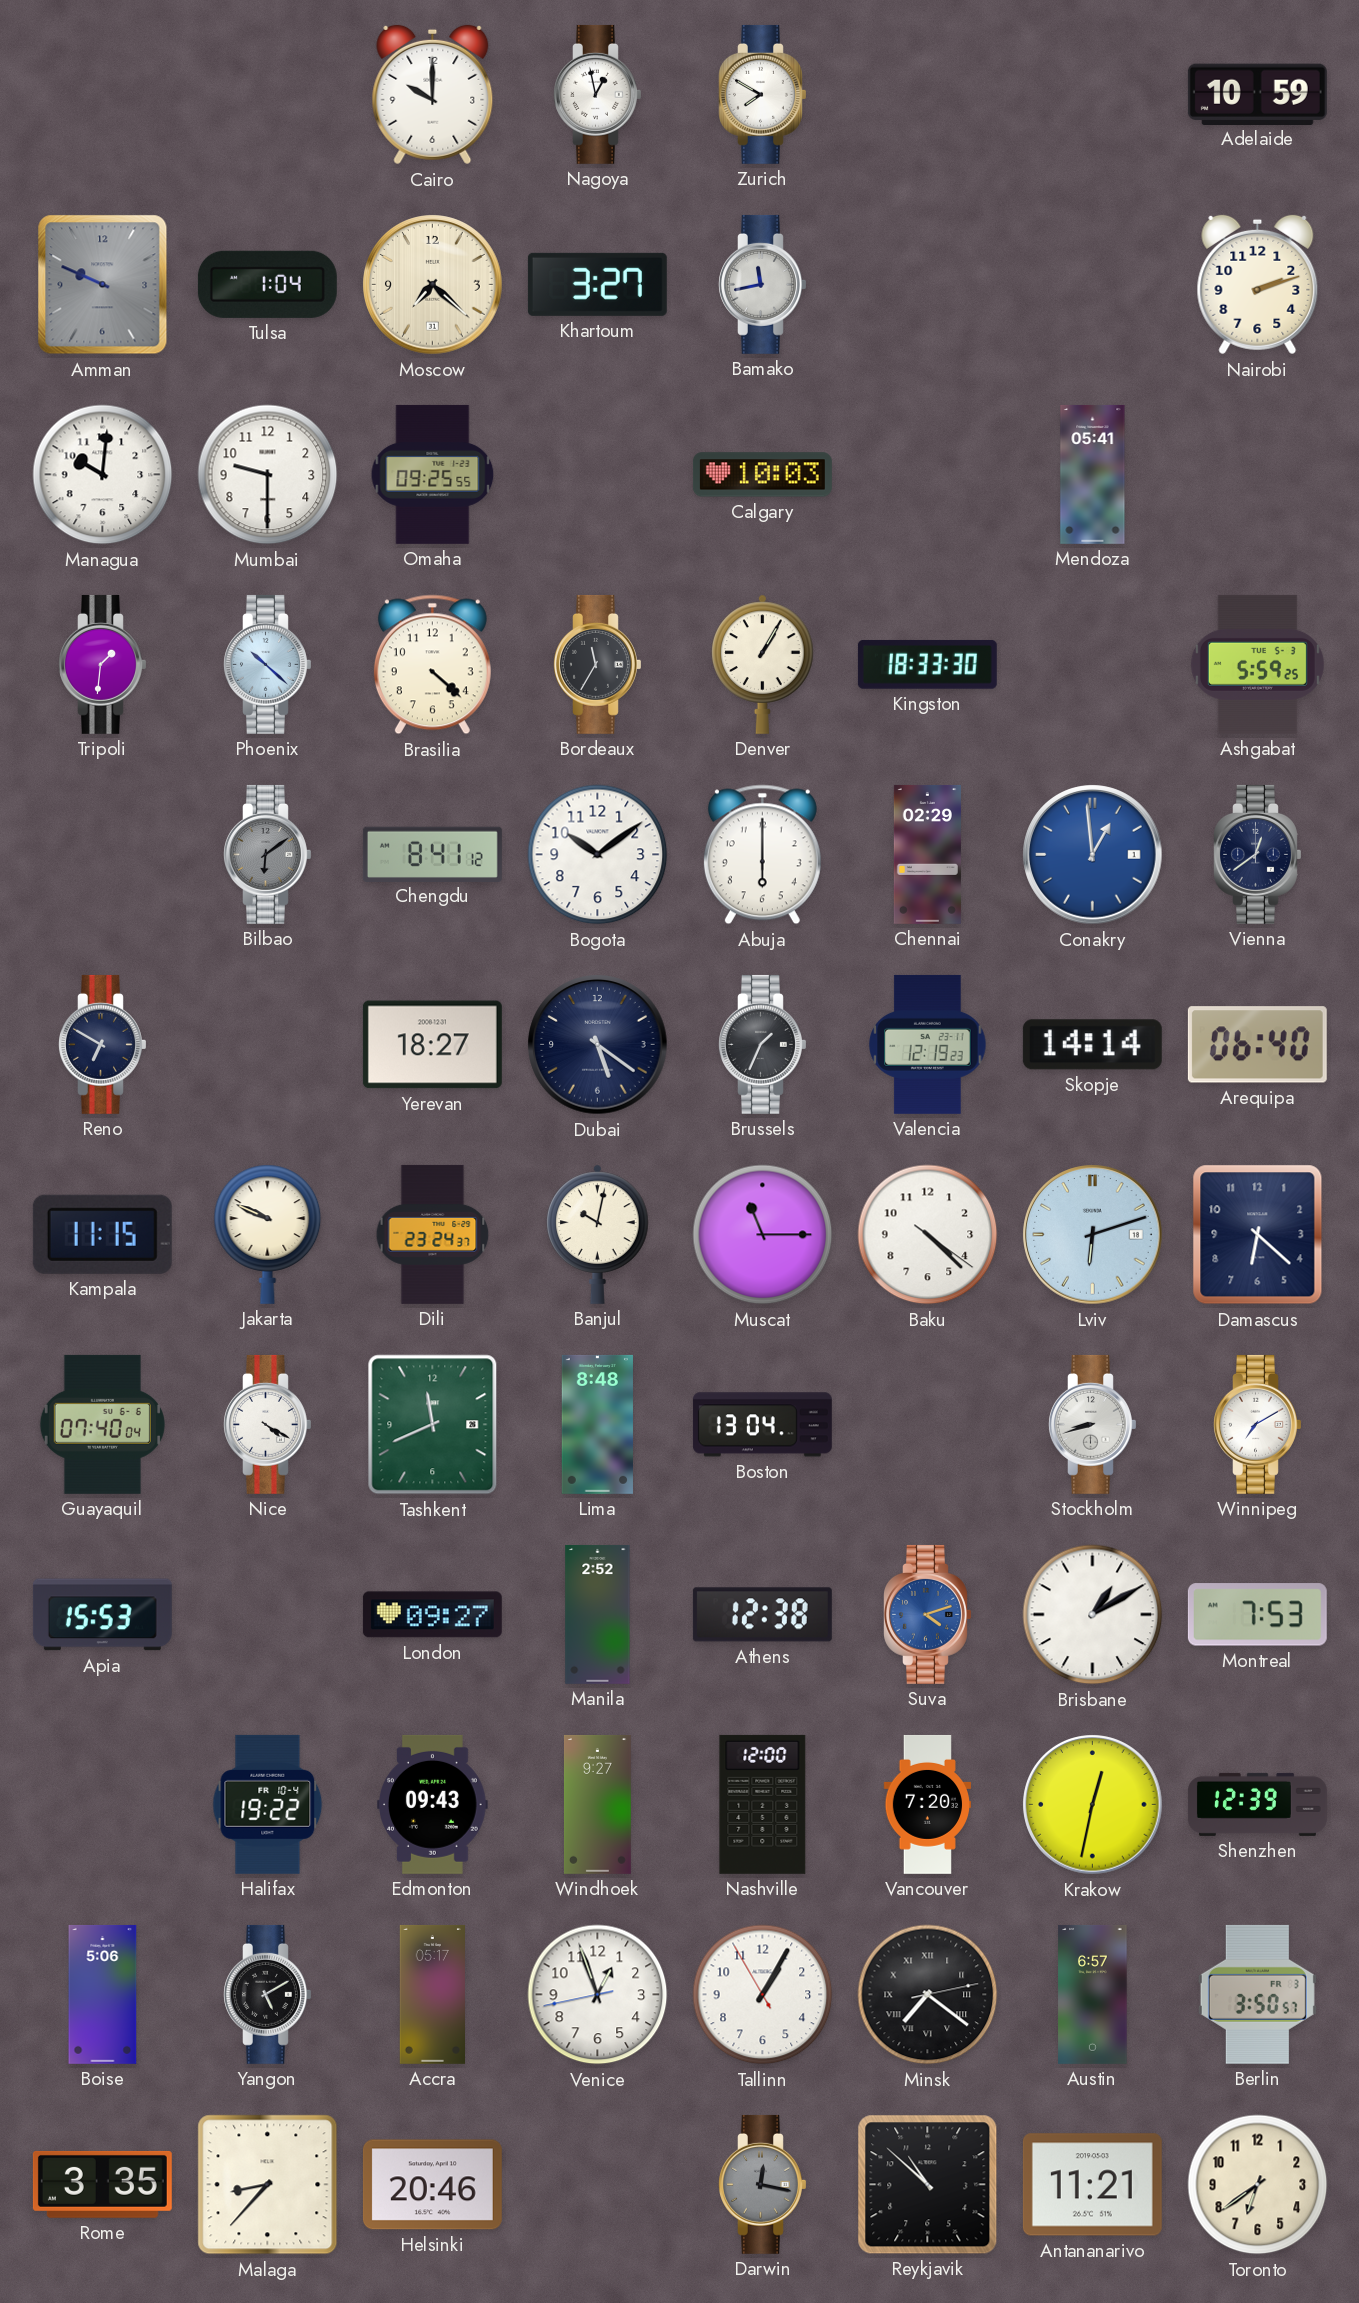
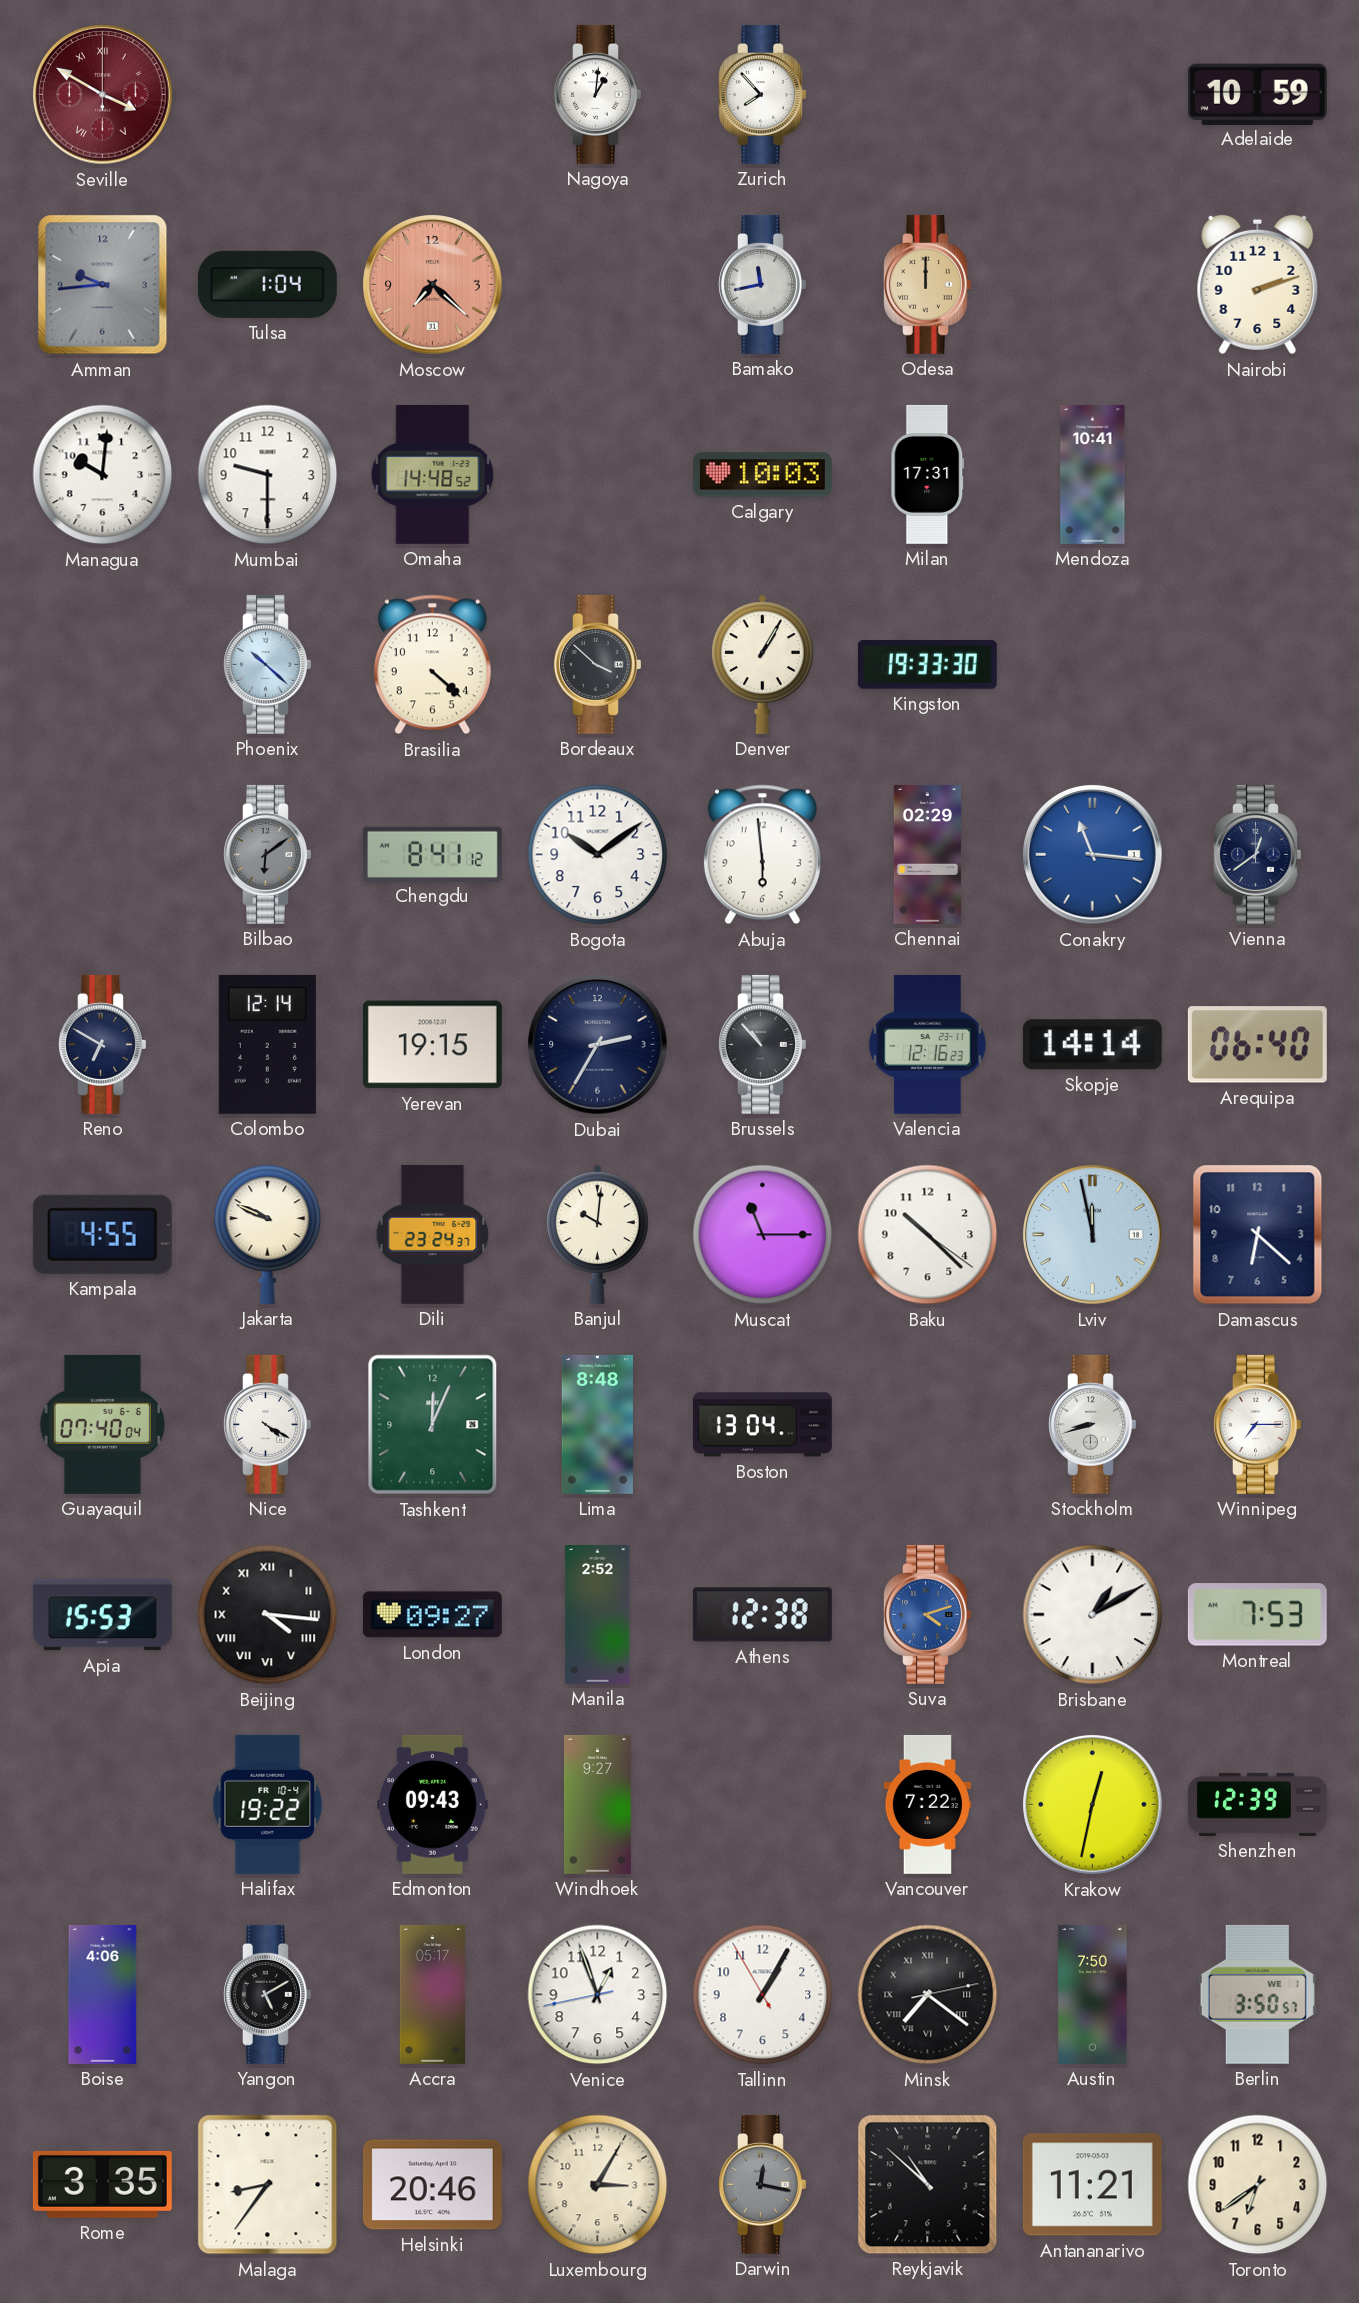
Seville: none -> 3:50 (103, 95)
Cairo: 10:00 -> none (433, 95)
Nagoya: 12:58 -> 1:01 (598, 94)
Zurich: 7:50 -> 7:53 (763, 94)
Amman: 9:49 -> 9:44 (103, 285)
Moscow dial: cream -> salmon (433, 285)
Khartoum: 3:27 -> none (597, 284)
Odesa: none -> 12:00 (928, 284)
Omaha: 09:25 -> 14:48 (433, 474)
Milan: none -> 17:31 (928, 474)
Mendoza: 05:41 -> 10:41 (1093, 474)
Tripoli: 1:31 -> none (103, 664)
Bordeaux: 11:35 -> 3:52 (598, 664)
Kingston: 18:33 -> 19:33 (927, 664)
Ashgabat: 5:59 -> none (1257, 664)
Abuja: 6:00 -> 5:59 (762, 855)
Conakry: 12:59 -> 11:16 (1093, 855)
Colombo: none -> 12:14 (267, 1044)
Yerevan: 18:27 -> 19:15 (432, 1045)
Dubai: 5:21 -> 2:35 (598, 1045)
Brussels: 1:34 -> 10:53 (763, 1044)
Valencia: 12:19 -> 12:16 (928, 1044)
Kampala: 11:15 -> 4:55 (102, 1234)
Banjul: 10:02 -> 10:01 (598, 1234)
Baku: 4:22 -> 10:22 (928, 1235)
Lviv: 6:12 -> 11:58 (1093, 1235)
Tashkent: 11:41 -> 12:04 (433, 1425)
Winnipeg: 7:10 -> 7:15 (1258, 1424)
Beijing: none -> 4:16 (268, 1615)
Nashville: 12:00 -> none (763, 1804)
Vancouver: 7:20 -> 7:22 (927, 1804)
Boise: 5:06 -> 4:06 (103, 1994)
Austin: 6:57 -> 7:50 (1093, 1994)
Berlin date: FR 3 -> WE 1 (1257, 1994)
Malaga: 8:37 -> 8:36 (268, 2185)
Luxembourg: none -> 3:05 (598, 2185)
